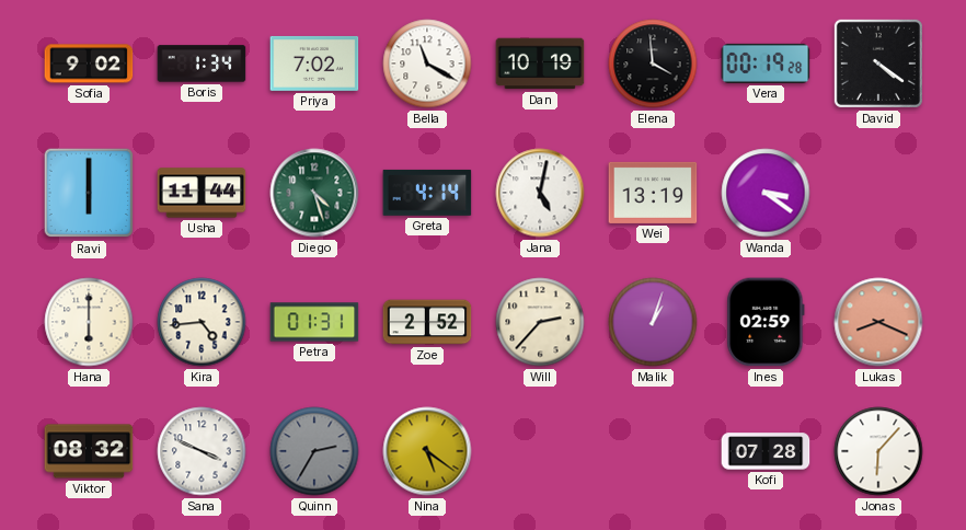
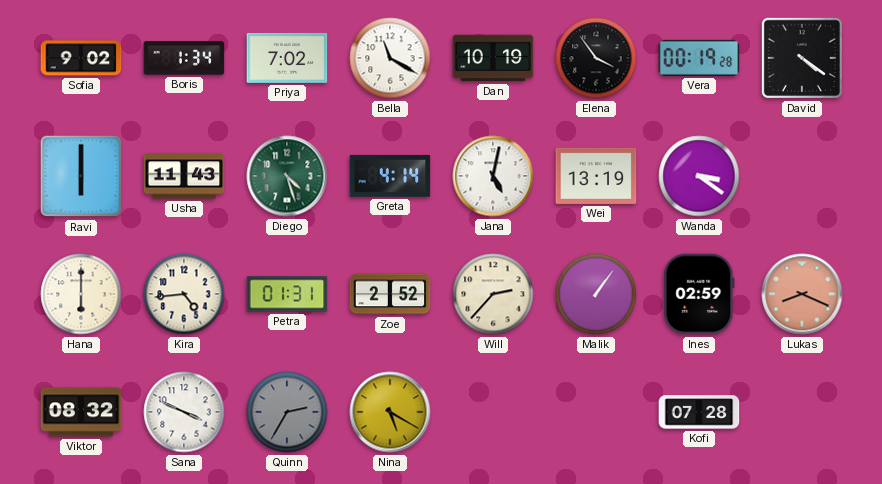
Elena: 3:59 -> 3:54 (596, 58)
Usha: 11:44 -> 11:43 (184, 176)
Malik: 1:03 -> 1:06 (596, 294)
Nina: 5:21 -> 5:20 (390, 412)
Jonas: 6:07 -> none (878, 451)
